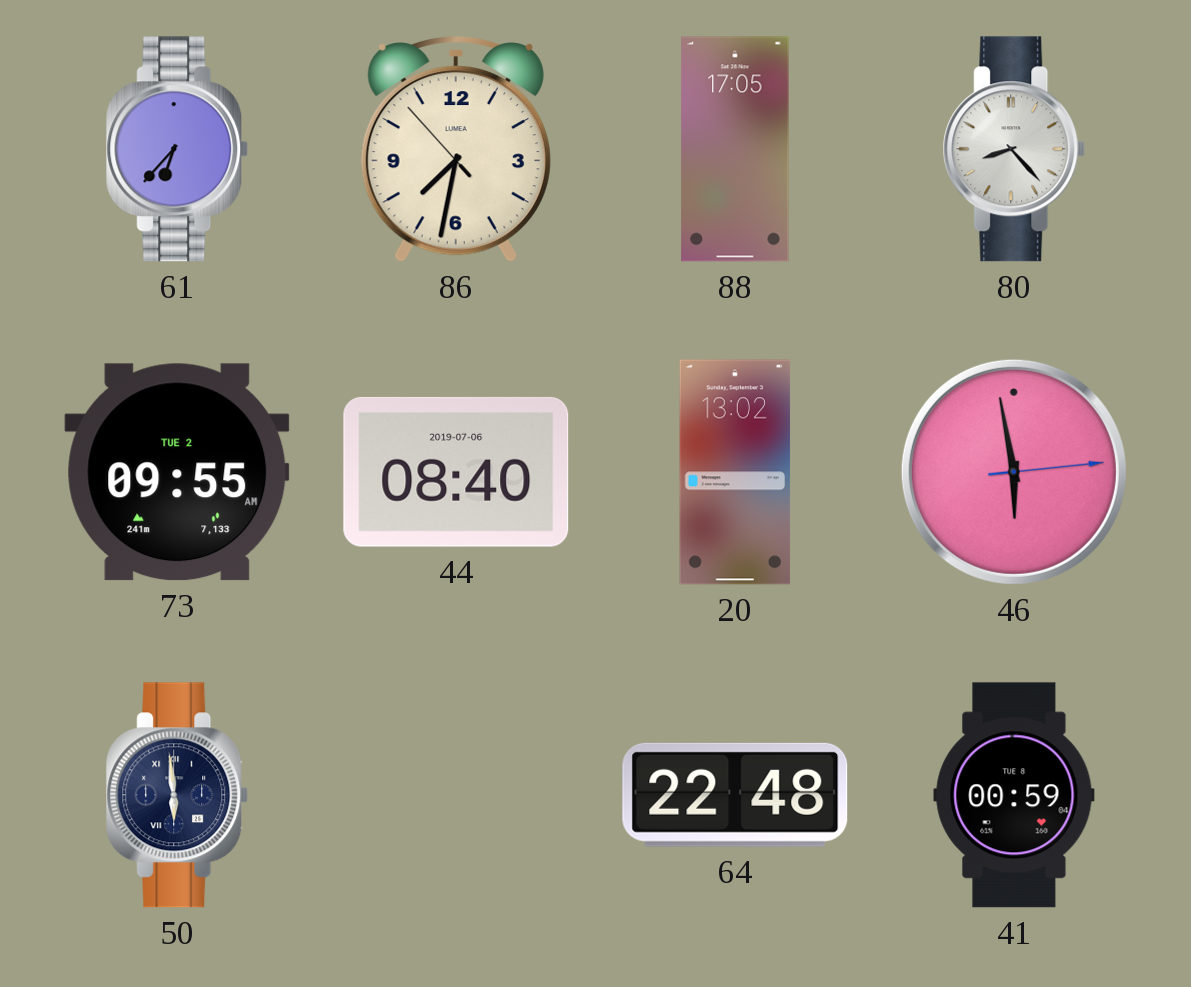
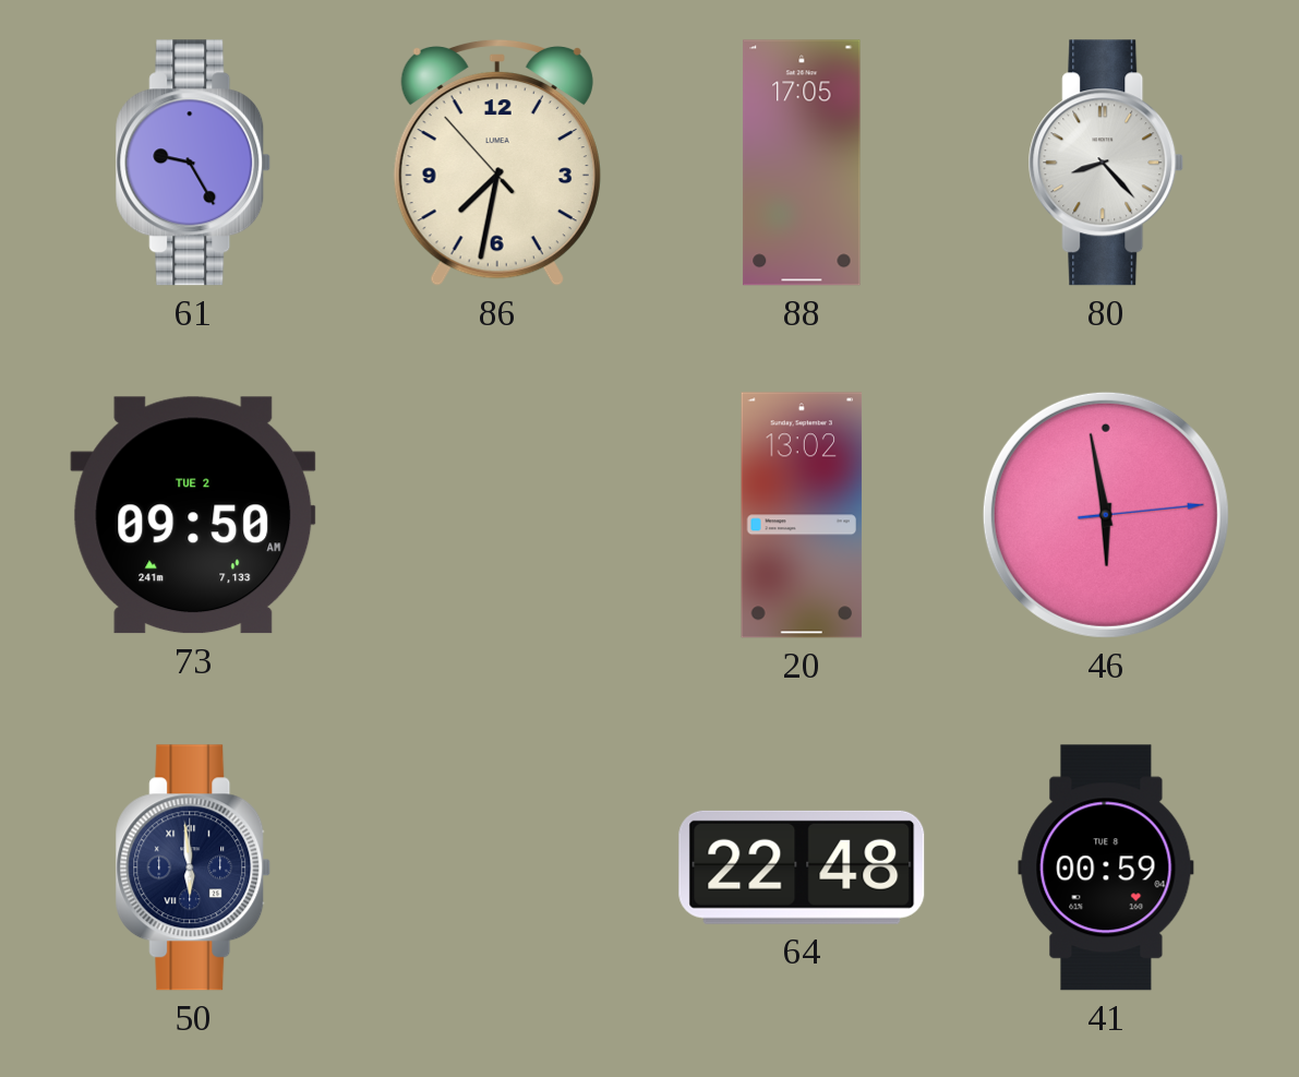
61: 6:37 -> 9:25 (193, 163)
73: 09:55 -> 09:50 (193, 515)
44: 08:40 -> none (456, 472)
